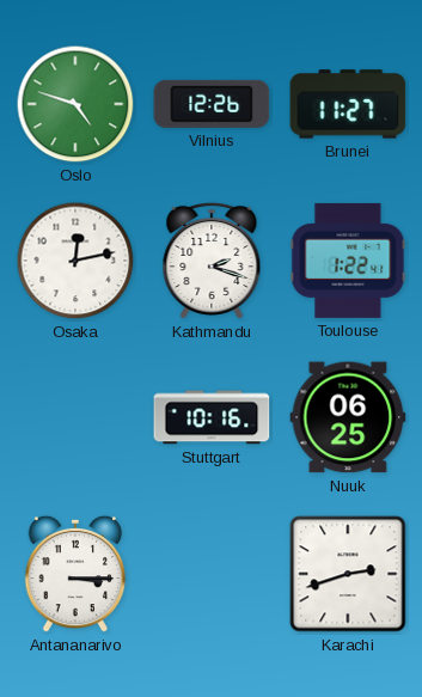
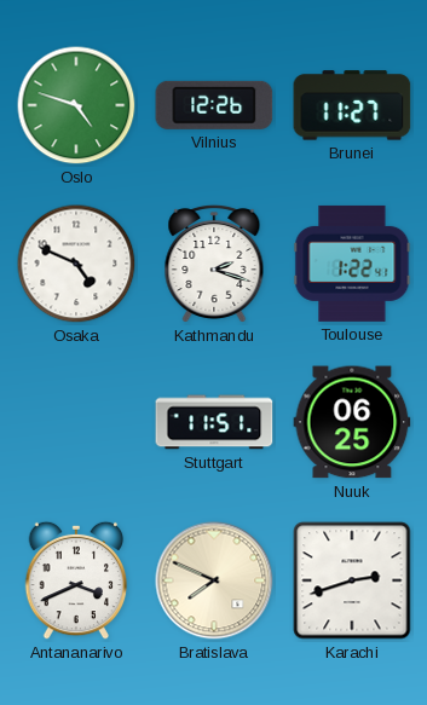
Osaka: 12:13 -> 4:49 (76, 264)
Stuttgart: 10:16 -> 11:51 (214, 422)
Antananarivo: 3:15 -> 3:41 (76, 580)
Bratislava: none -> 7:49 (214, 580)
